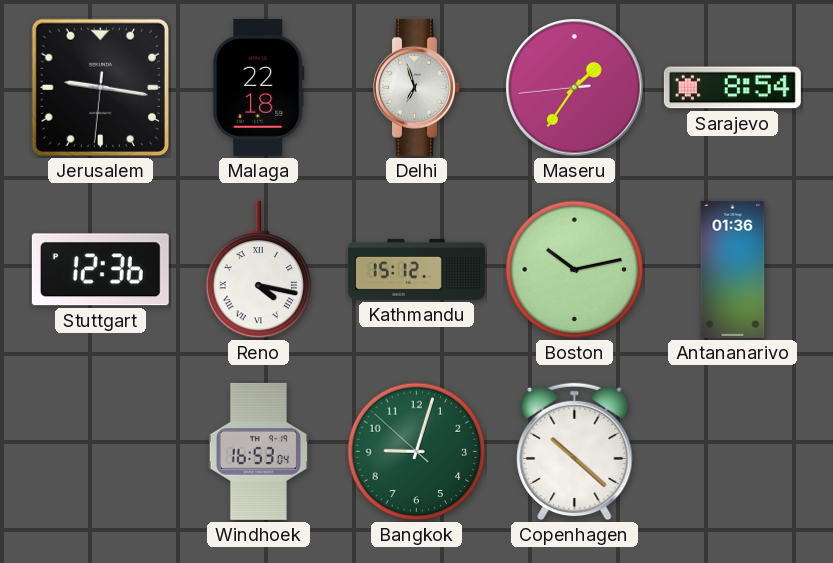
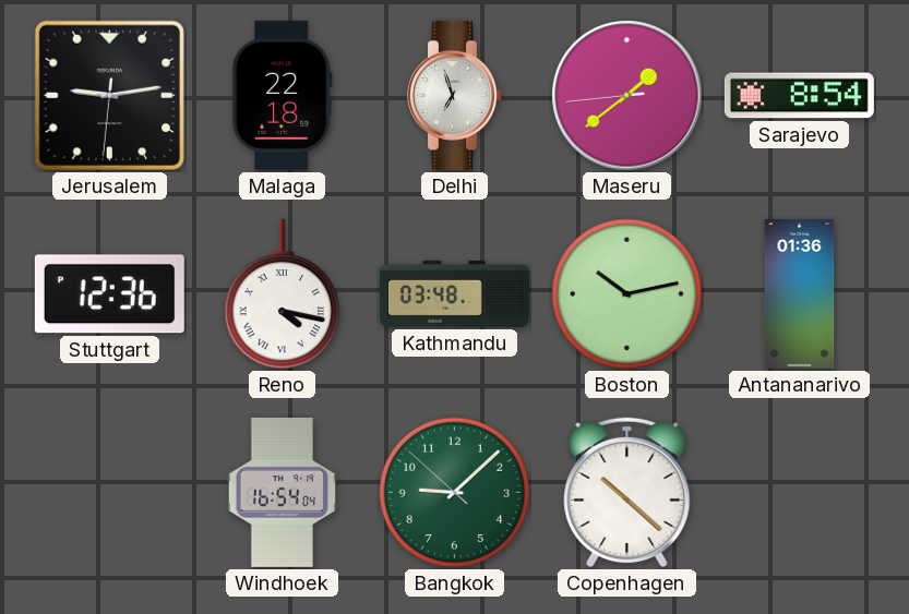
Jerusalem: 9:16 -> 9:13 (109, 95)
Maseru: 1:35 -> 1:38 (627, 96)
Kathmandu: 15:12 -> 03:48 (454, 293)
Windhoek: 16:53 -> 16:54 (282, 492)
Bangkok: 9:02 -> 9:07 (455, 493)
